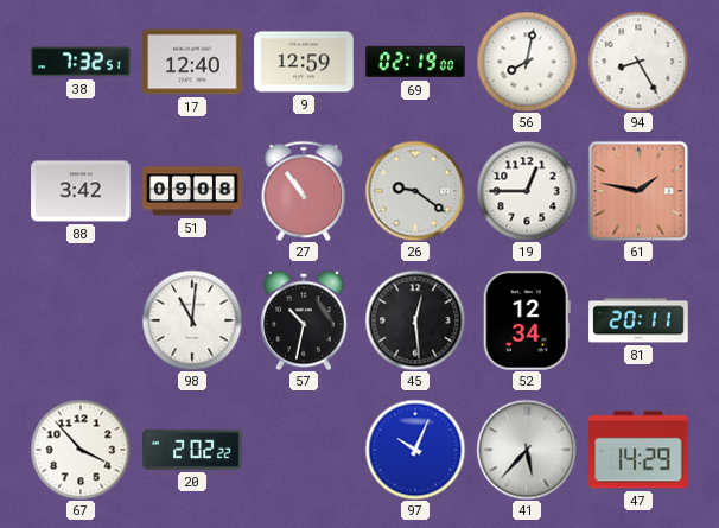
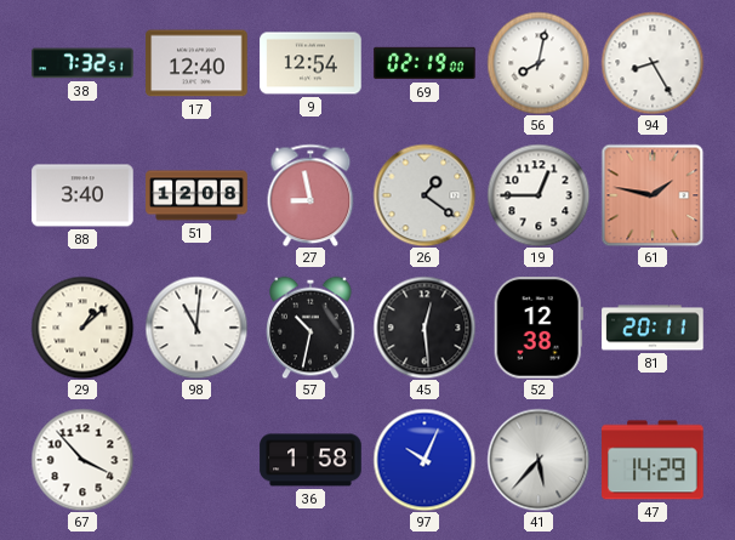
9: 12:59 -> 12:54 (310, 63)
88: 3:42 -> 3:40 (82, 195)
51: 09:08 -> 12:08 (196, 195)
27: 10:54 -> 8:58 (310, 195)
26: 9:21 -> 1:21 (425, 195)
29: none -> 1:08 (82, 328)
52: 12:34 -> 12:38 (539, 328)
20: 2:02 -> none (192, 450)
36: none -> 1:58 (310, 460)
